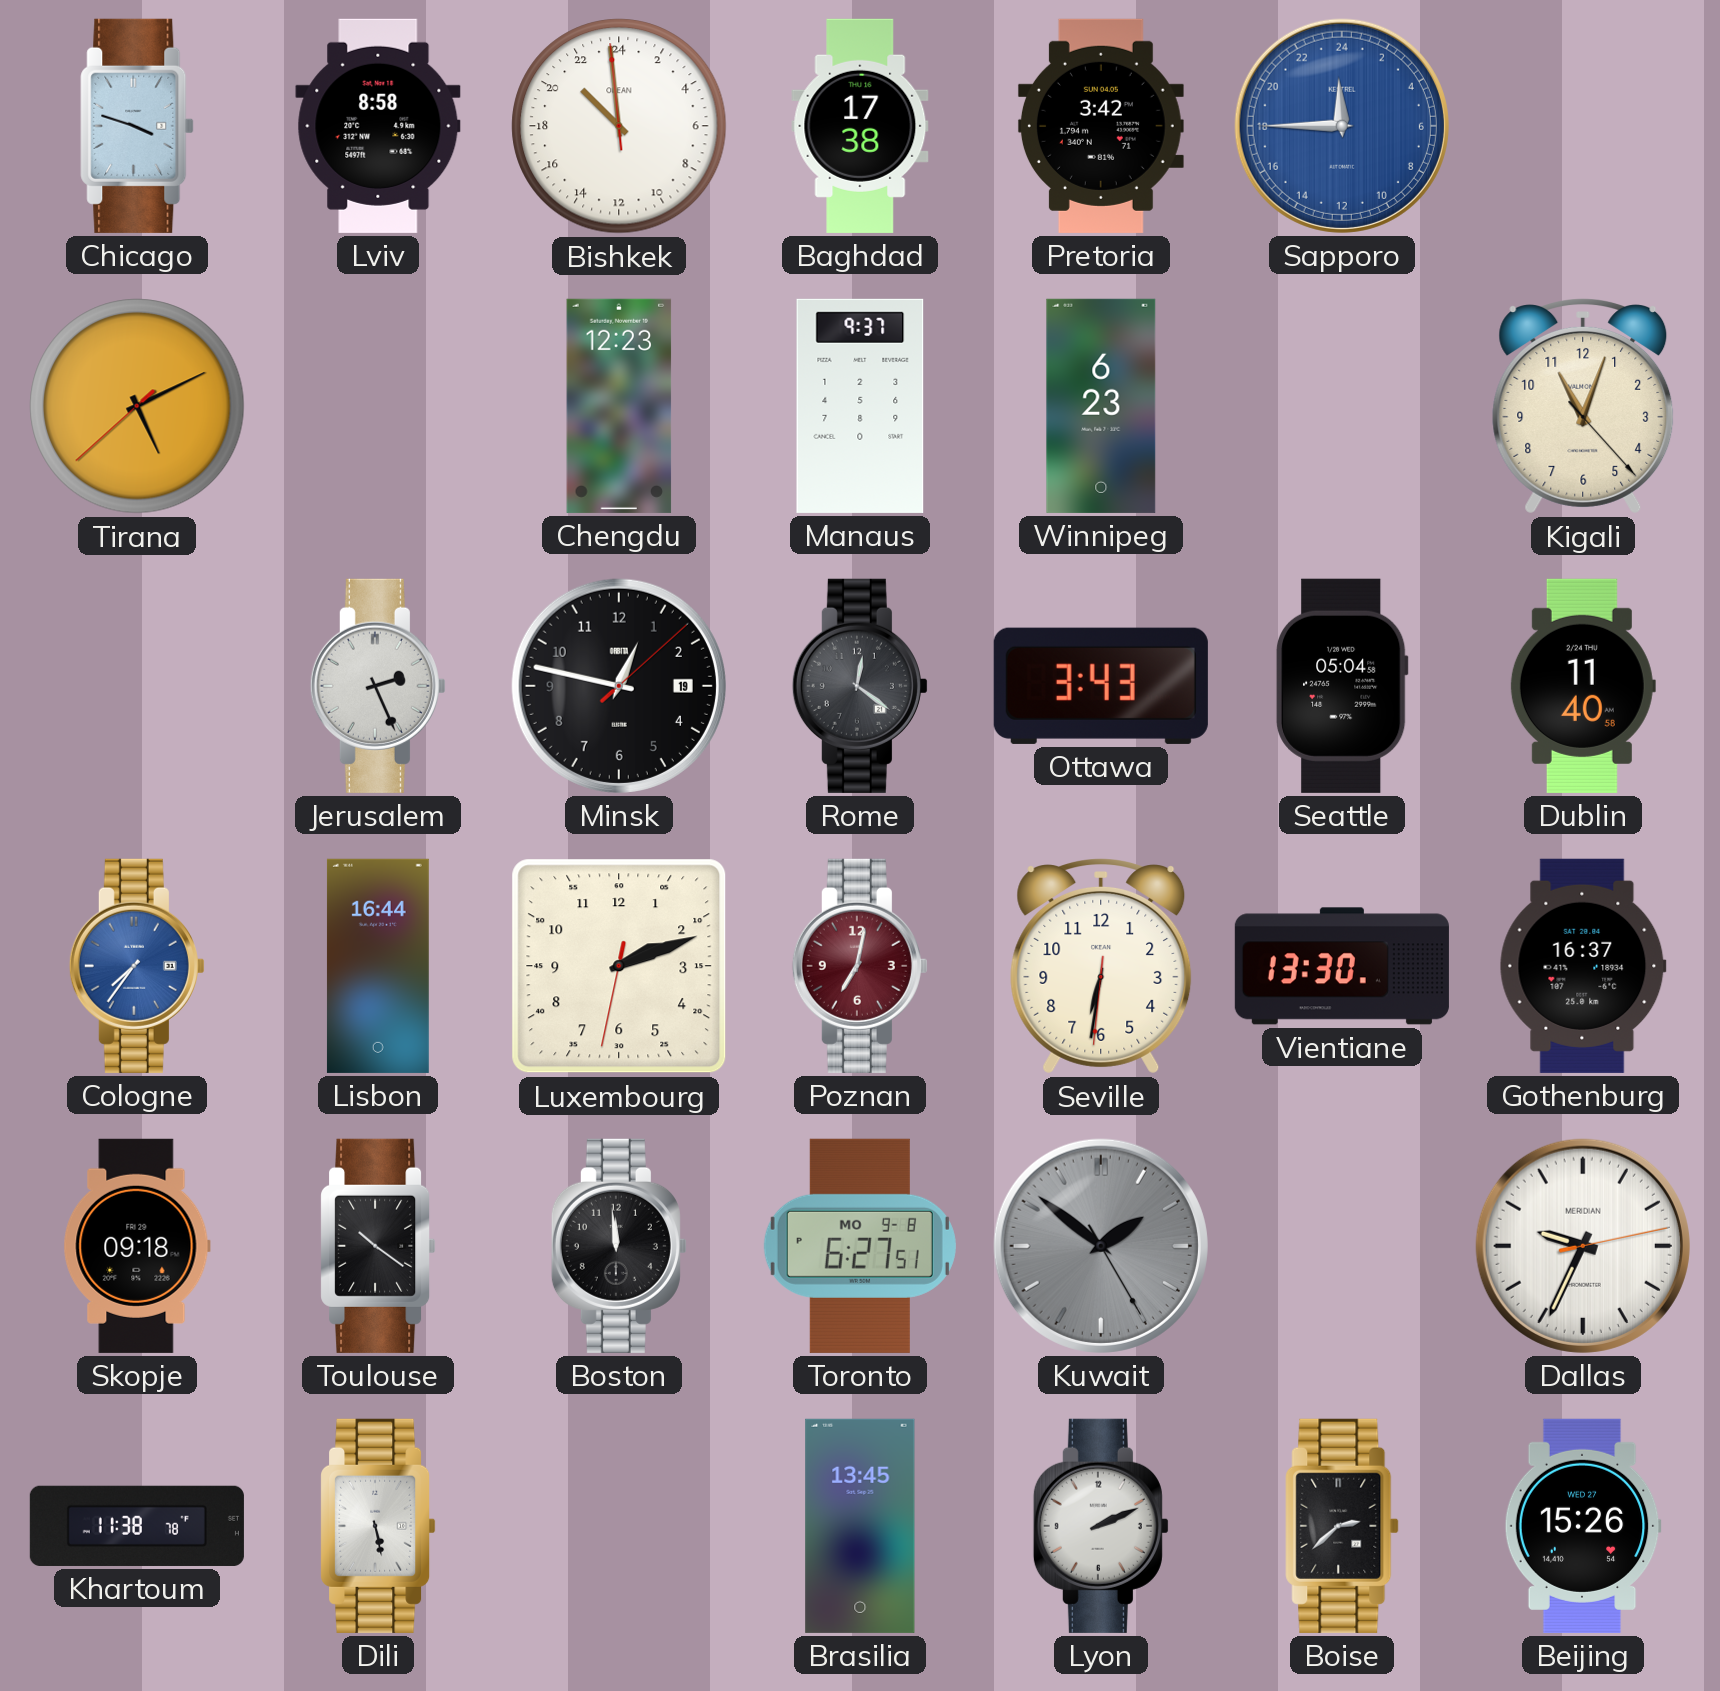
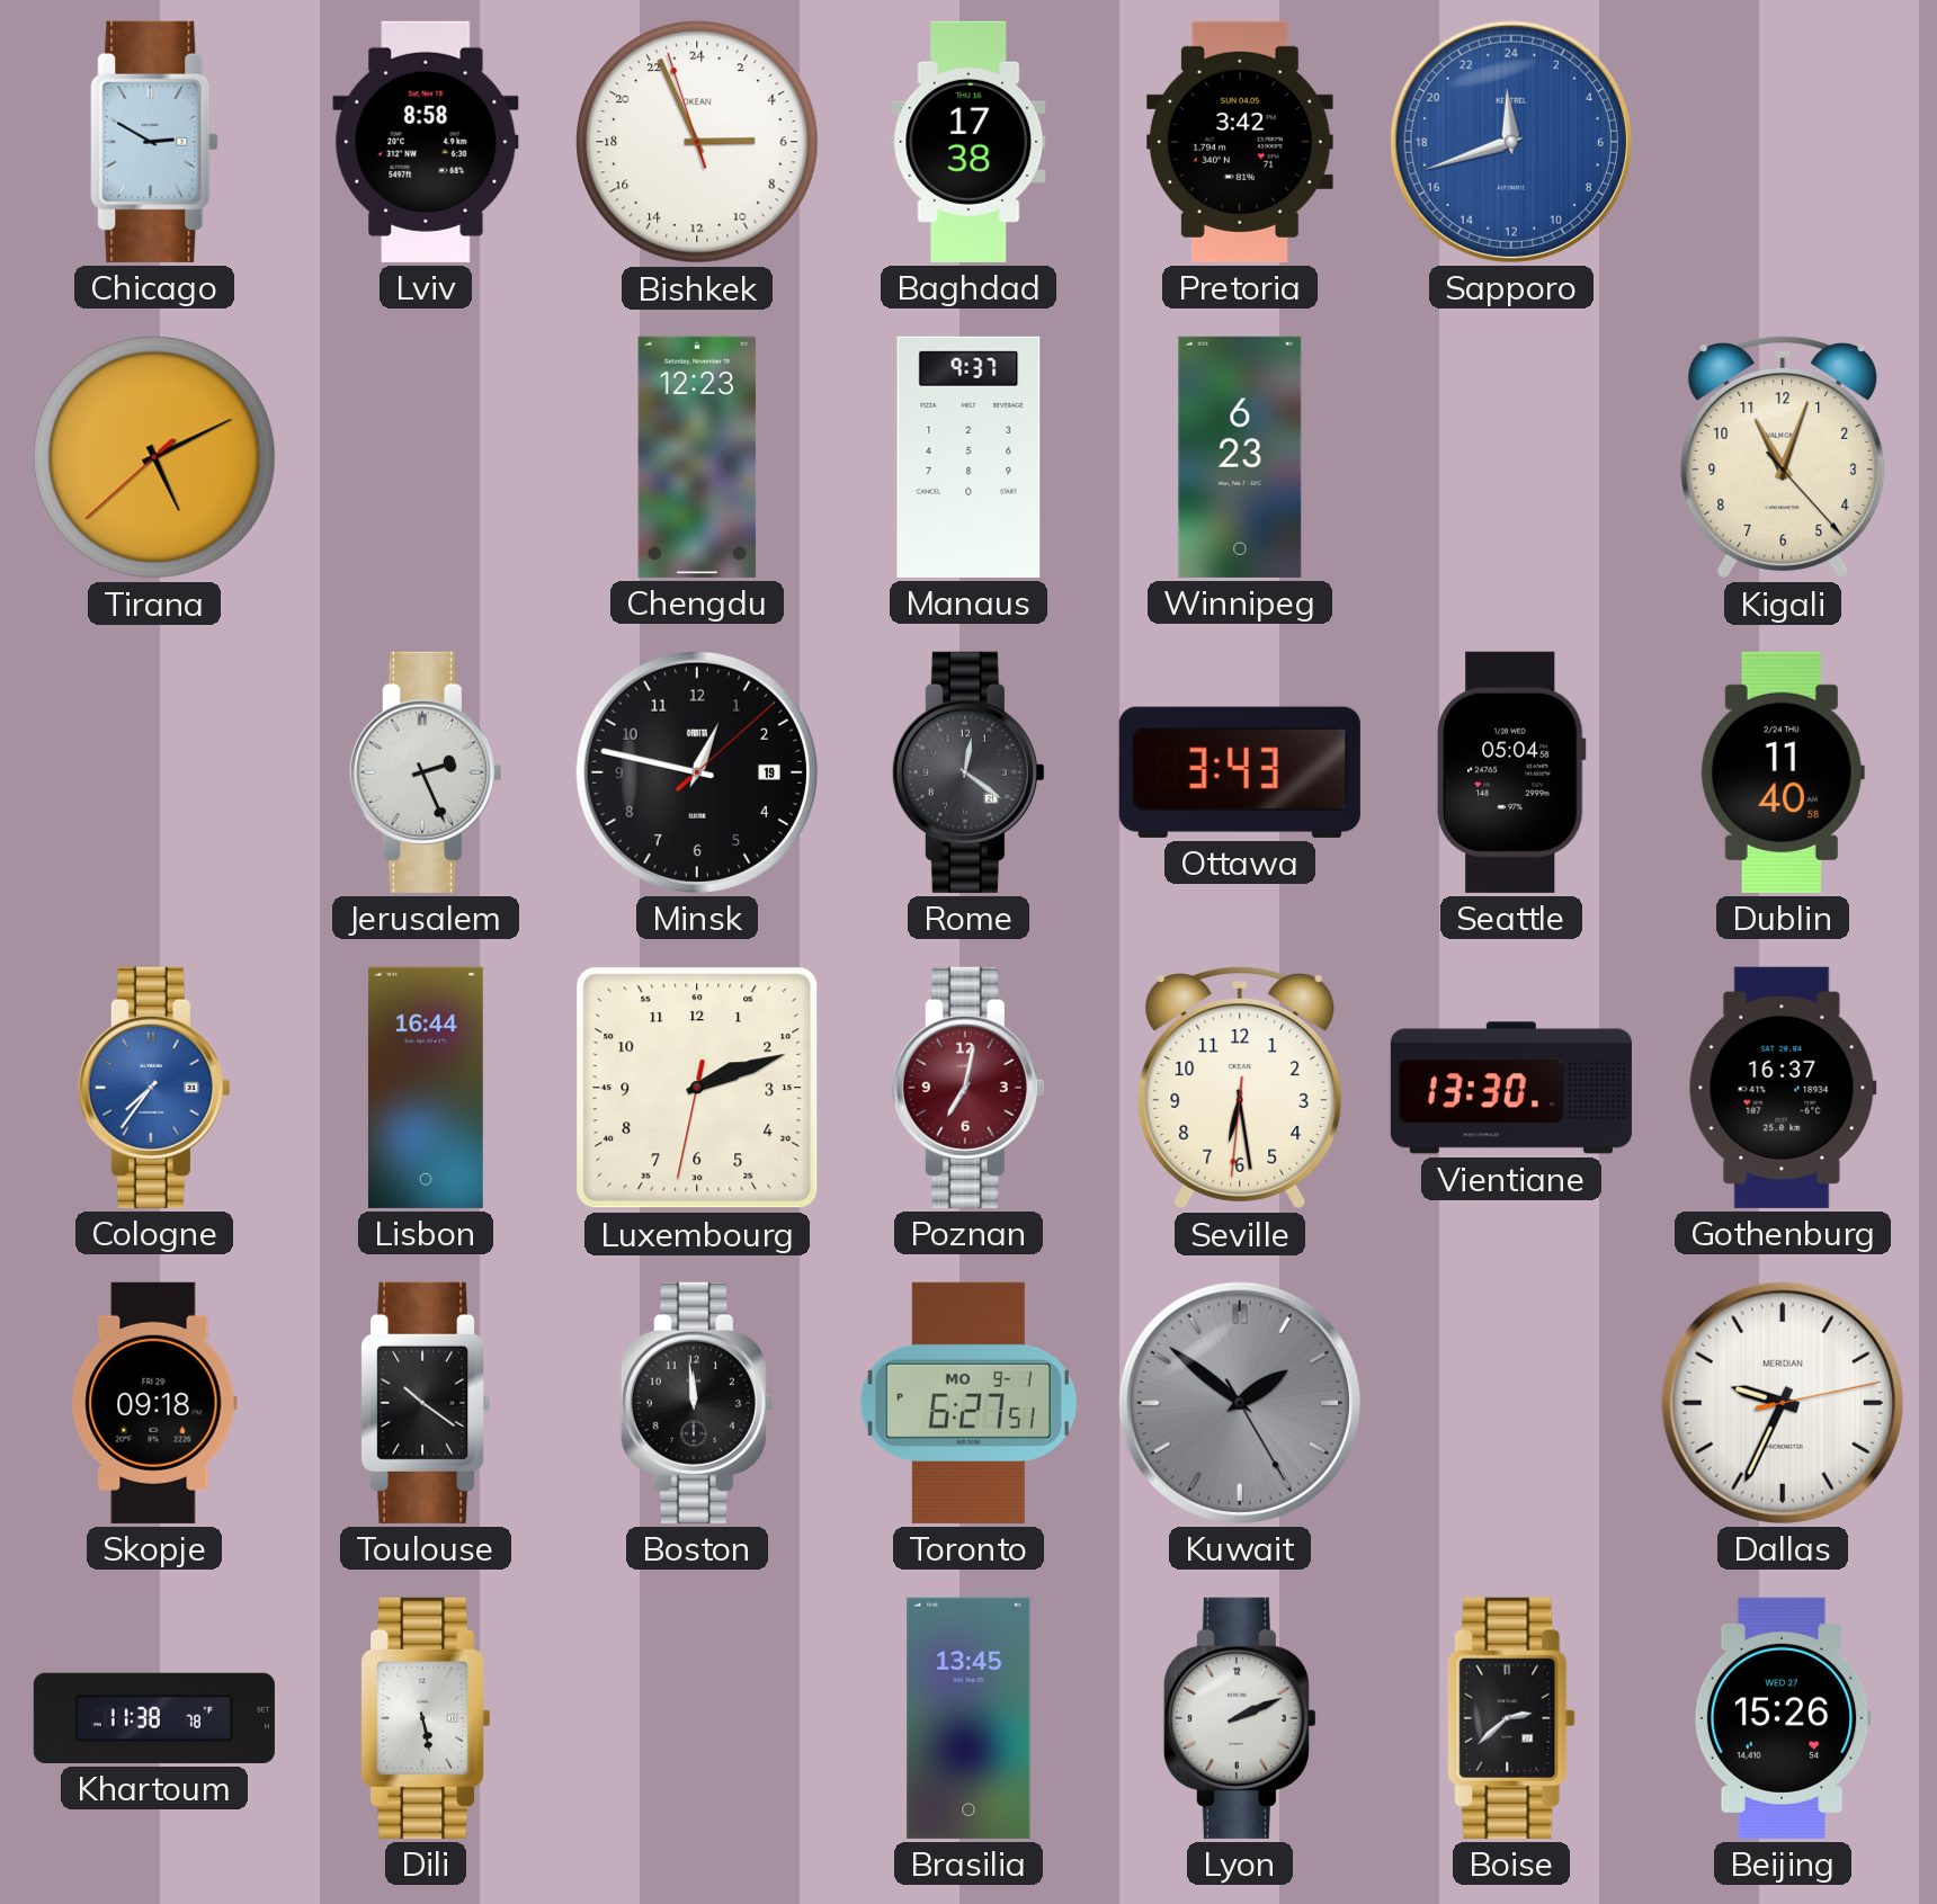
Chicago: 3:48 -> 2:50 (154, 142)
Bishkek: 20:58 -> 5:55 (697, 142)
Sapporo: 23:45 -> 23:42 (1511, 142)
Seville: 6:31 -> 6:28 (1240, 1089)
Toronto date: MO 9-8 -> MO 9-1 (968, 1403)
